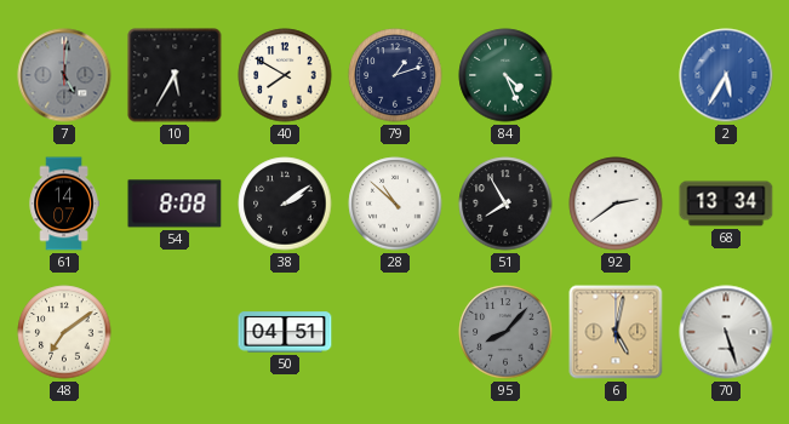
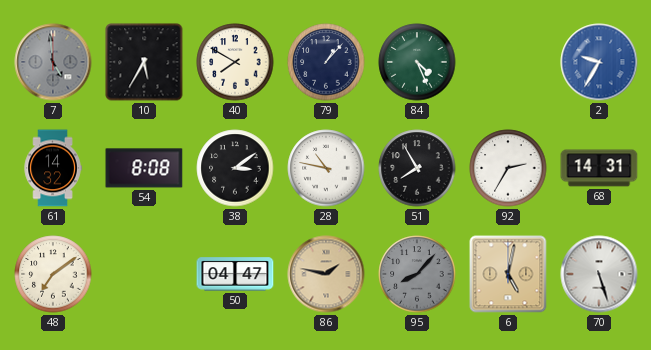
7: 5:01 -> 4:59 (53, 62)
79: 1:12 -> 1:07 (326, 62)
2: 5:35 -> 9:35 (599, 62)
61: 14:07 -> 14:32 (53, 168)
38: 2:09 -> 3:09 (235, 168)
28: 10:52 -> 10:47 (326, 168)
92: 2:39 -> 2:35 (508, 168)
68: 13:34 -> 14:31 (599, 168)
50: 04:51 -> 04:47 (235, 274)
86: none -> 1:47 (326, 274)
